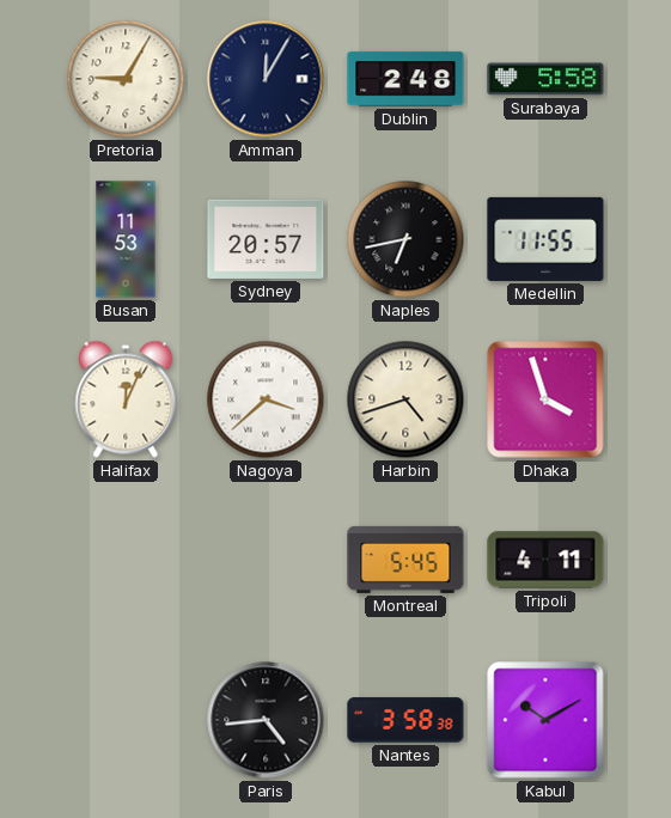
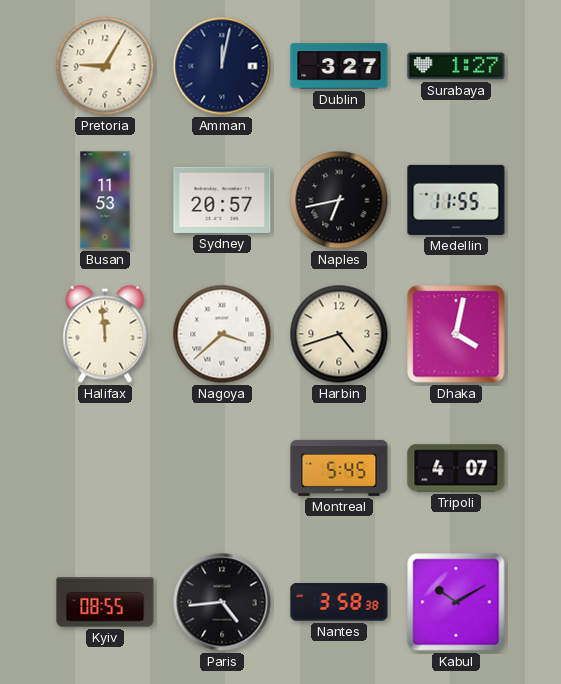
Amman: 12:05 -> 12:02 (222, 66)
Dublin: 2:48 -> 3:27 (339, 66)
Surabaya: 5:58 -> 1:27 (456, 66)
Halifax: 12:04 -> 11:59 (105, 334)
Dhaka: 3:57 -> 4:02 (456, 334)
Tripoli: 4:11 -> 4:07 (456, 468)
Kyiv: none -> 08:55 (105, 602)
